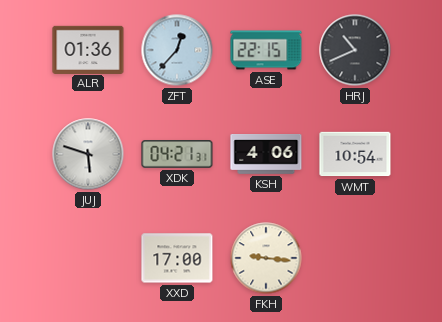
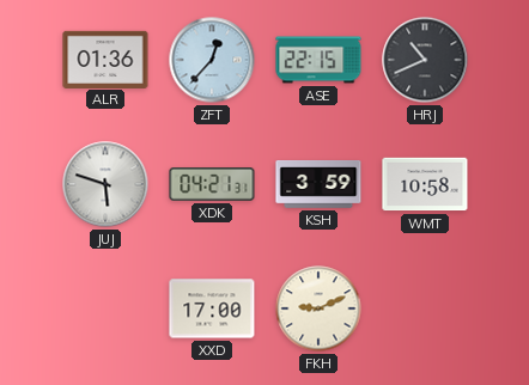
KSH: 4:06 -> 3:59 (318, 185)
WMT: 10:54 -> 10:58 (425, 184)
FKH: 9:16 -> 9:11 (318, 308)
